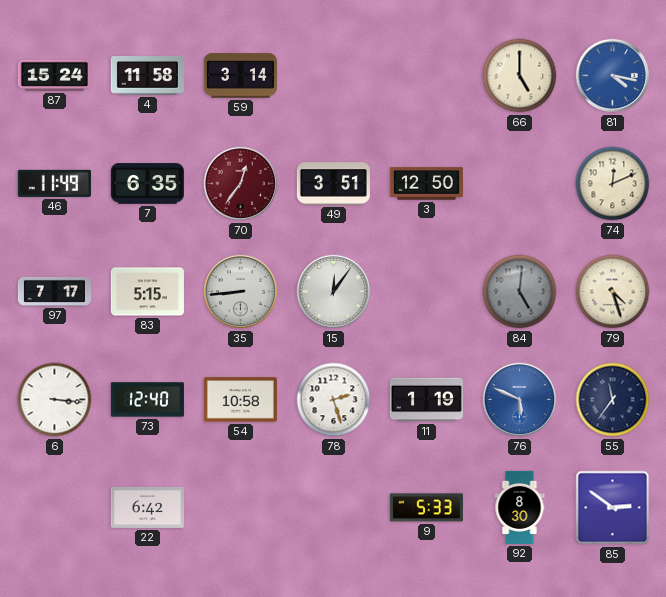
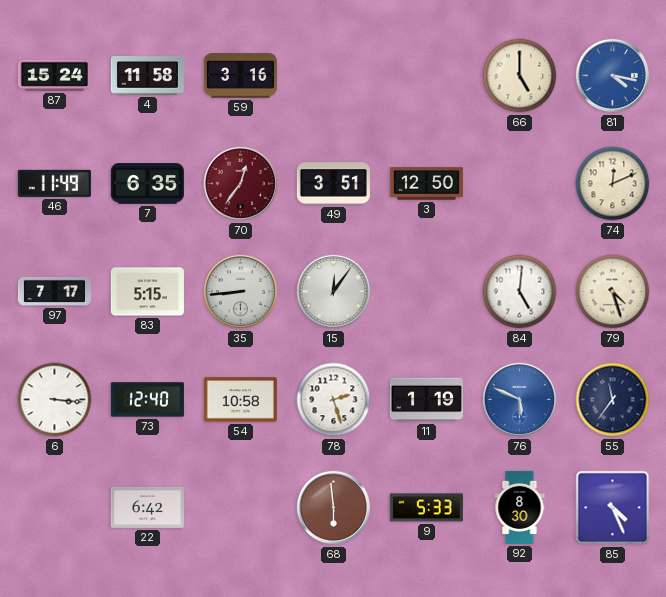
59: 3:14 -> 3:16 (240, 76)
84 dial: grey -> white (520, 292)
68: none -> 5:59 (334, 508)
85: 2:51 -> 4:26 (613, 508)
